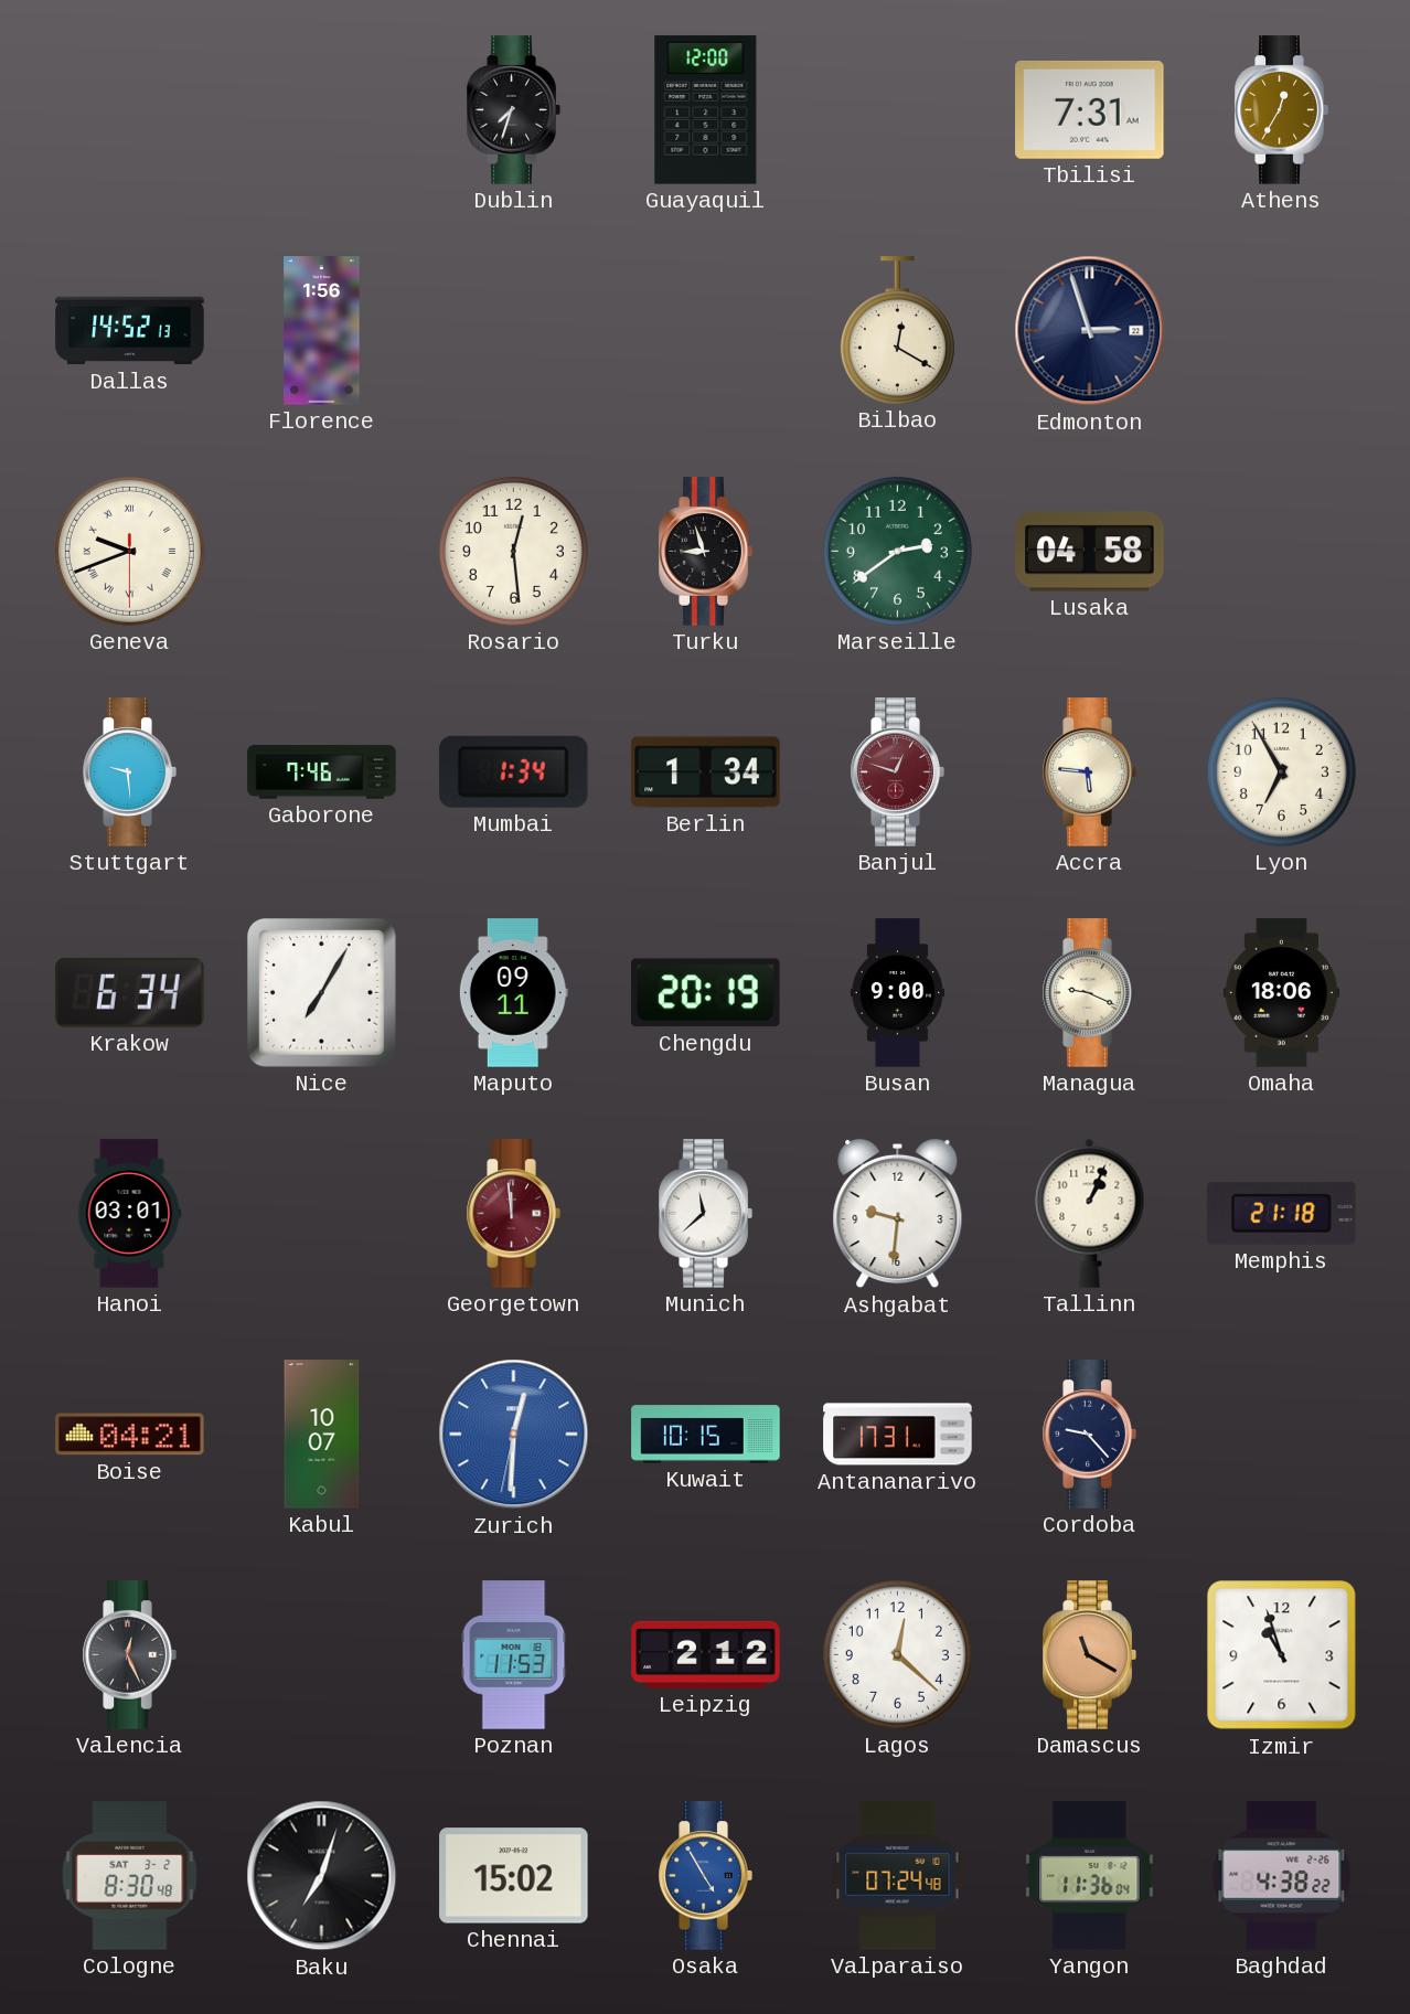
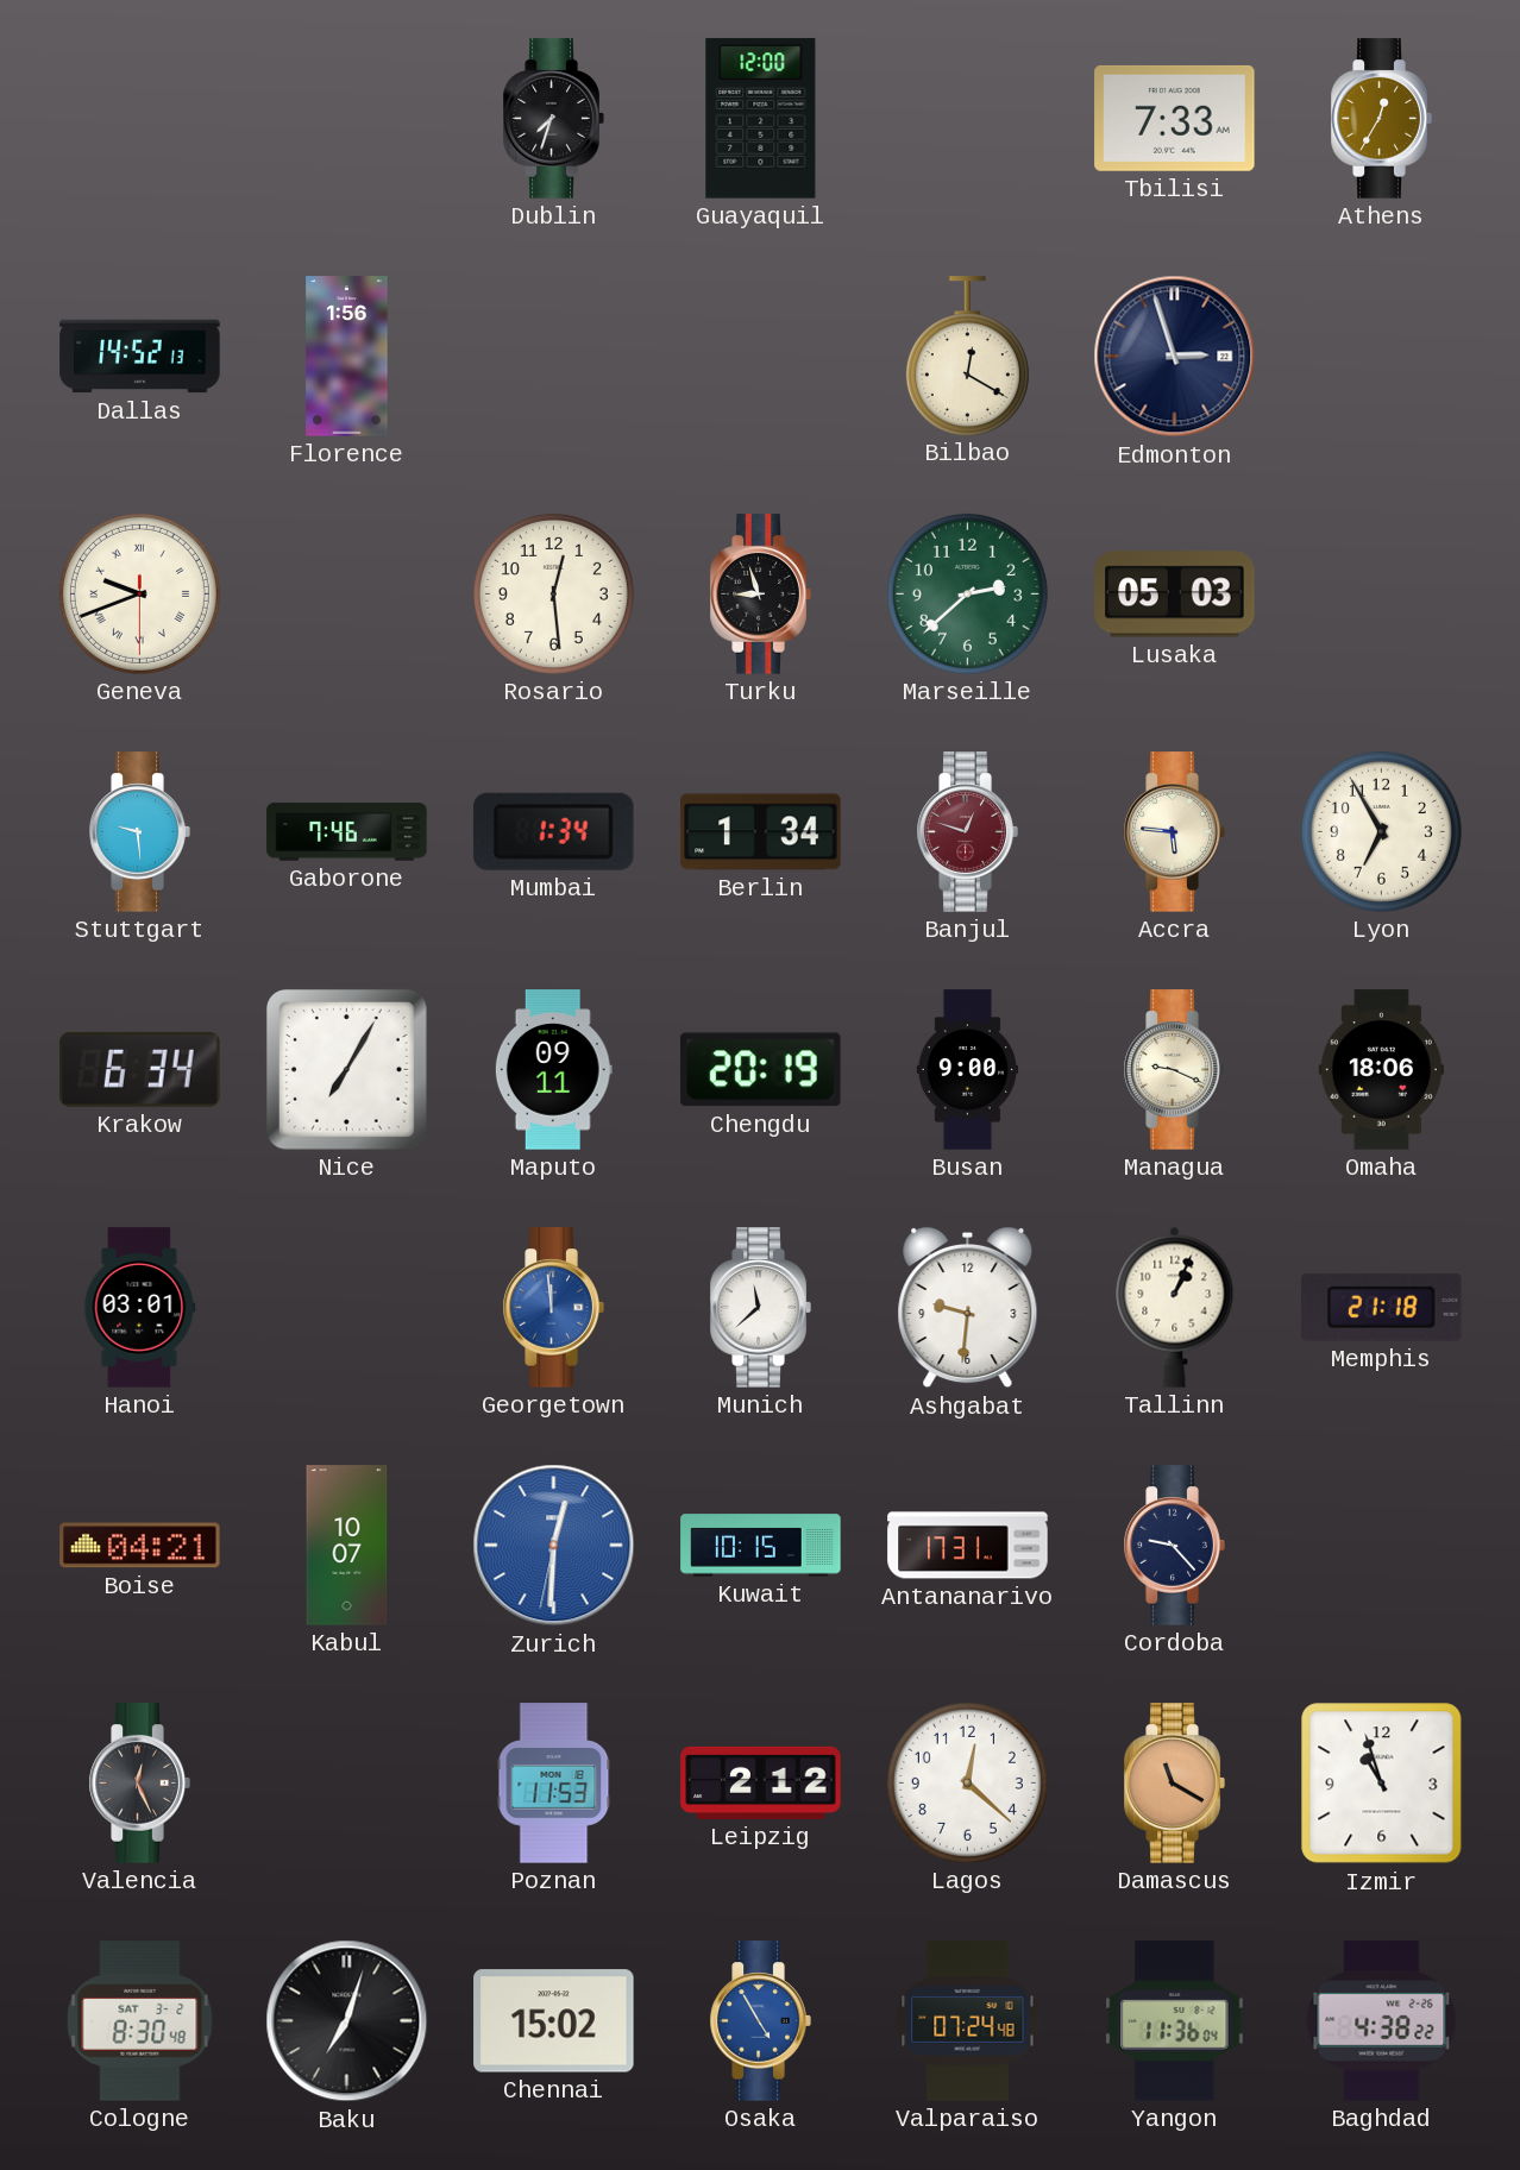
Tbilisi: 7:31 -> 7:33 (1175, 118)
Marseille: 2:39 -> 2:38 (967, 593)
Lusaka: 04:58 -> 05:03 (1175, 595)
Georgetown dial: burgundy -> blue (553, 1308)
